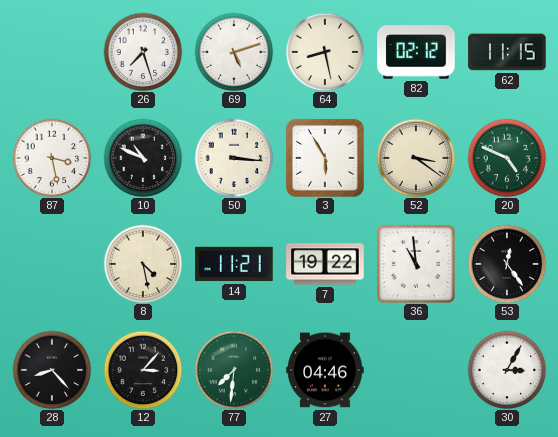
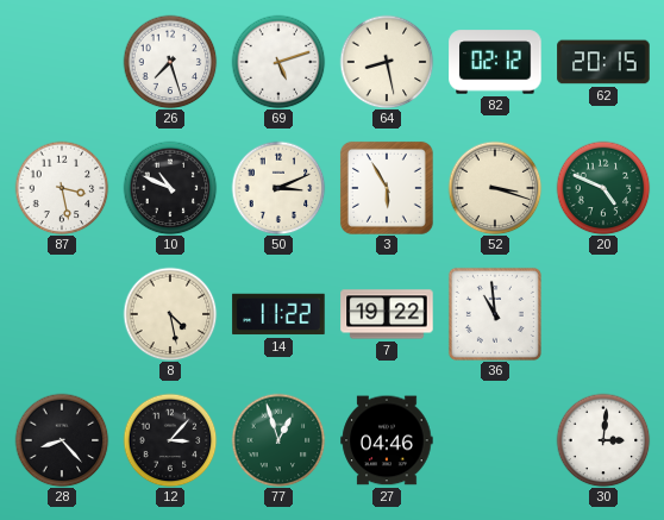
62: 11:15 -> 20:15 (603, 62)
50: 3:16 -> 3:11 (278, 188)
52: 3:21 -> 3:18 (495, 188)
14: 11:21 -> 11:22 (278, 314)
53: 12:24 -> none (507, 264)
77: 7:31 -> 12:57 (278, 440)
30: 3:05 -> 3:01 (603, 440)
